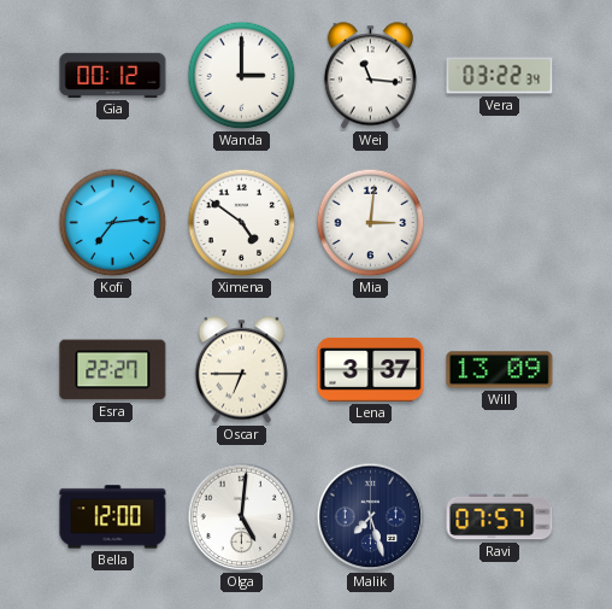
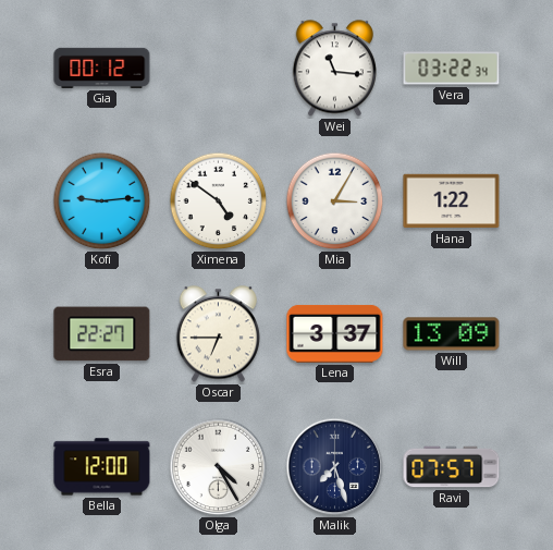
Wanda: 3:00 -> none (242, 76)
Kofi: 7:14 -> 9:14 (102, 201)
Mia: 3:01 -> 3:05 (335, 201)
Hana: none -> 1:22 (452, 201)
Olga: 5:01 -> 4:25 (219, 467)
